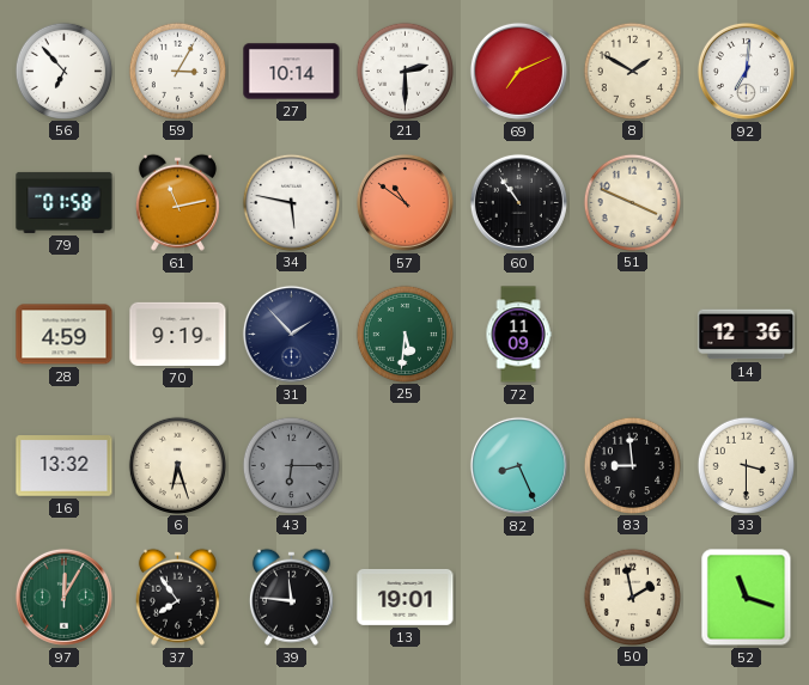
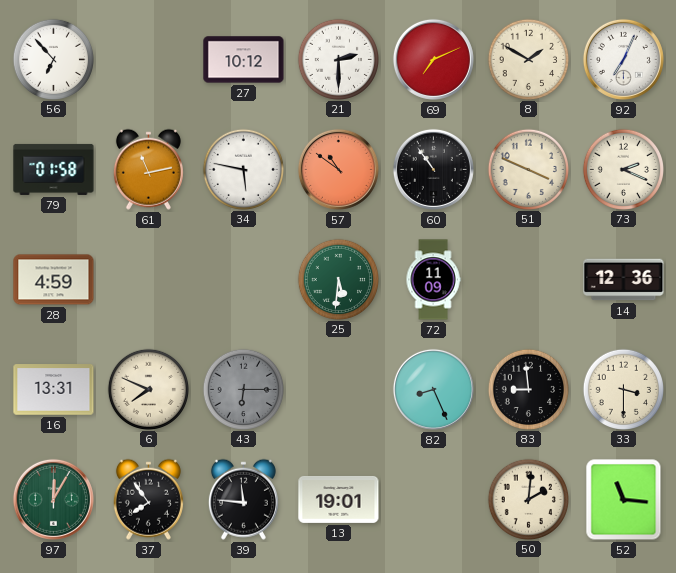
59: 3:05 -> none (177, 71)
27: 10:14 -> 10:12 (244, 60)
92: 7:01 -> 7:04 (623, 59)
73: none -> 2:19 (623, 169)
70: 9:19 -> none (178, 334)
31: 1:53 -> none (291, 334)
16: 13:32 -> 13:31 (54, 390)
6: 6:27 -> 7:49 (148, 389)
50: 1:58 -> 2:01 (528, 499)
52: 11:18 -> 11:16 (624, 500)
